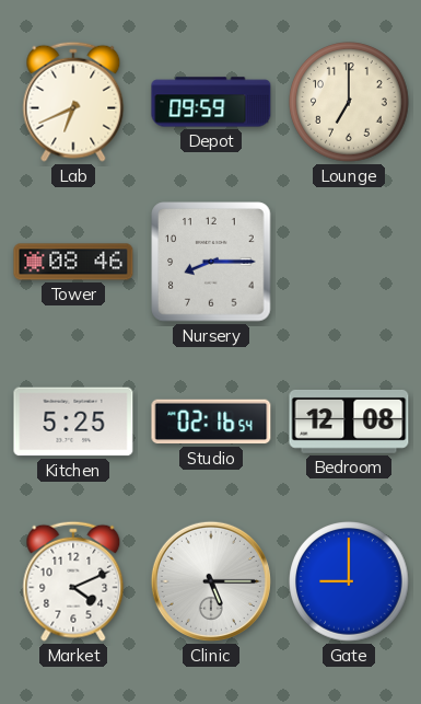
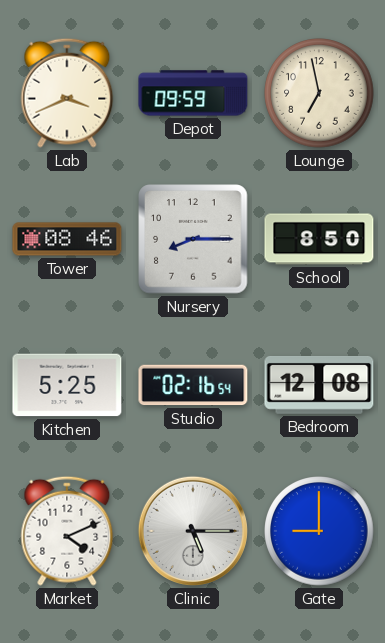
Lab: 6:41 -> 3:41 (67, 93)
Lounge: 7:00 -> 6:58 (319, 93)
School: none -> 8:50 (319, 239)
